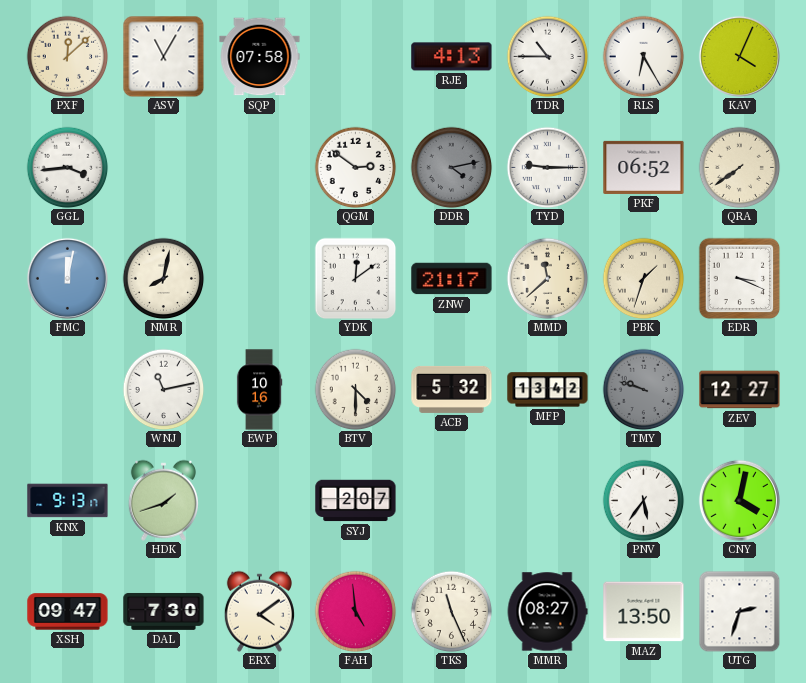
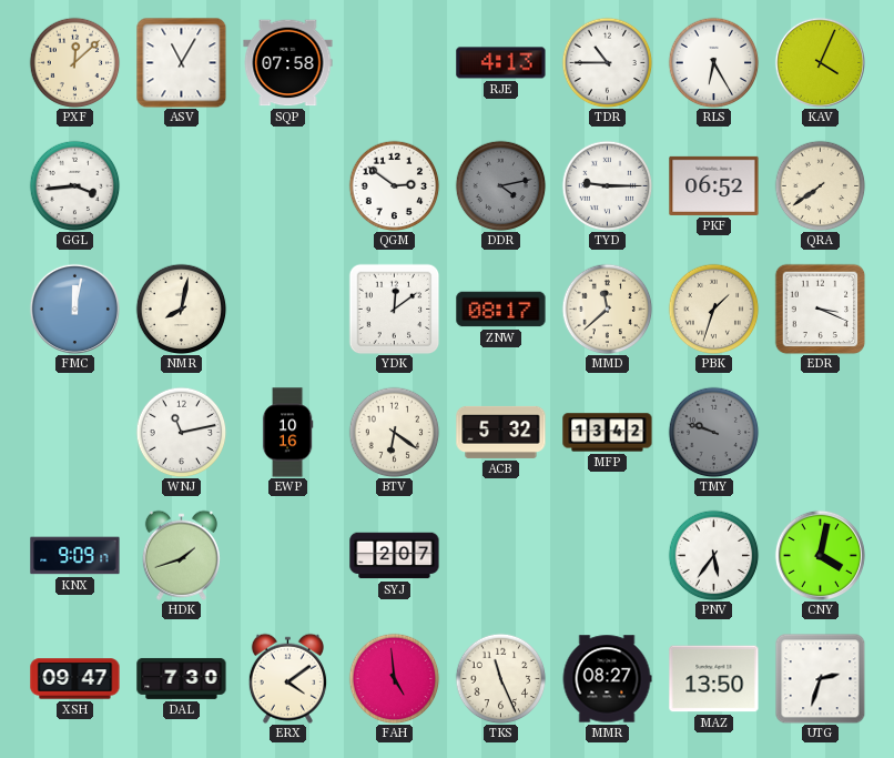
ZNW: 21:17 -> 08:17 (501, 310)
BTV: 4:30 -> 6:21 (394, 432)
ZEV: 12:27 -> none (740, 390)
KNX: 9:13 -> 9:09 (75, 556)
